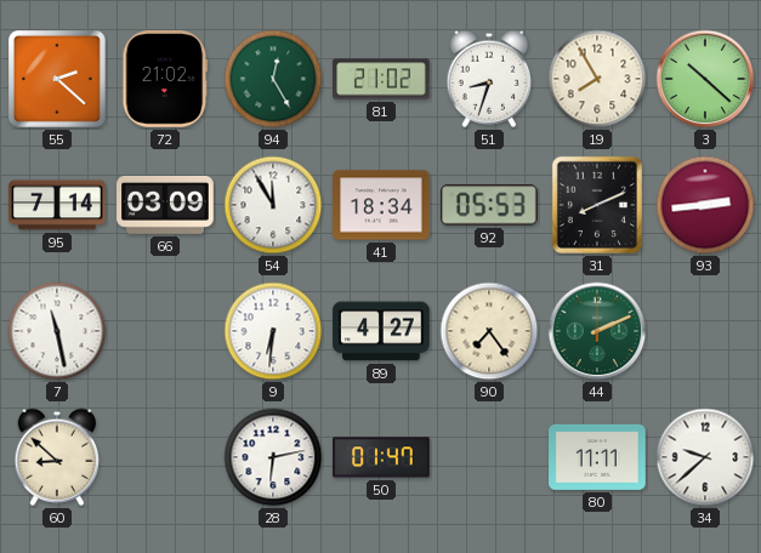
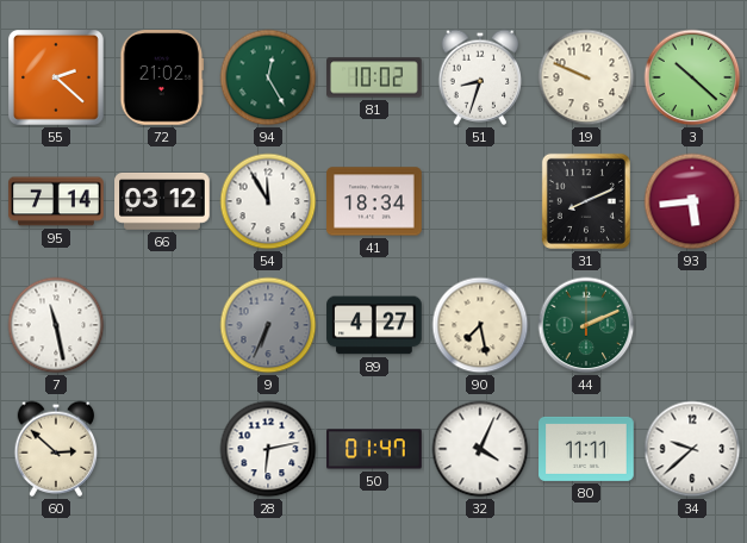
81: 21:02 -> 10:02 (374, 77)
19: 7:55 -> 9:49 (586, 77)
66: 03:09 -> 03:12 (162, 202)
92: 05:53 -> none (489, 205)
93: 2:44 -> 5:44 (692, 201)
9: 6:31 -> 6:34 (268, 325)
9 dial: white -> grey (268, 325)
90: 7:24 -> 7:28 (480, 325)
60: 8:52 -> 2:52 (56, 449)
32: none -> 4:04 (480, 449)
